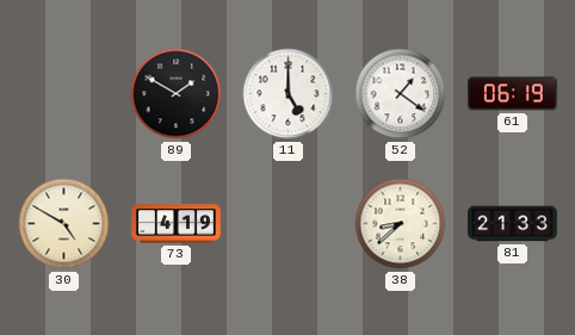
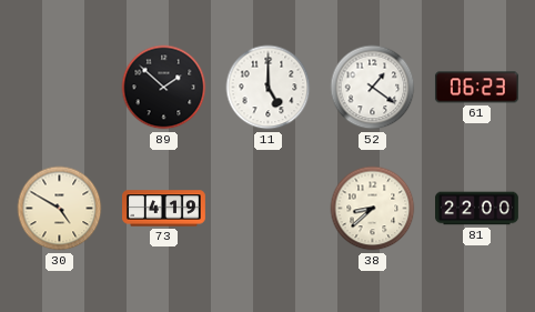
89: 1:50 -> 1:52 (164, 88)
61: 06:19 -> 06:23 (476, 88)
81: 21:33 -> 22:00 (477, 209)
